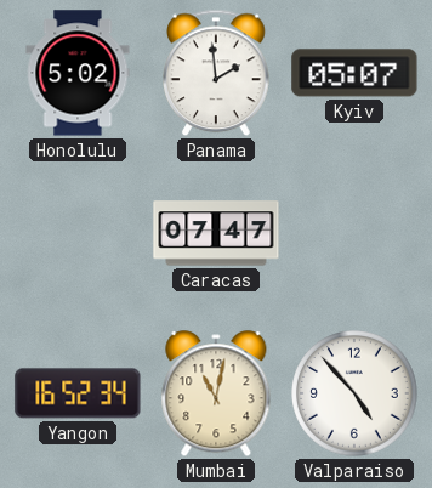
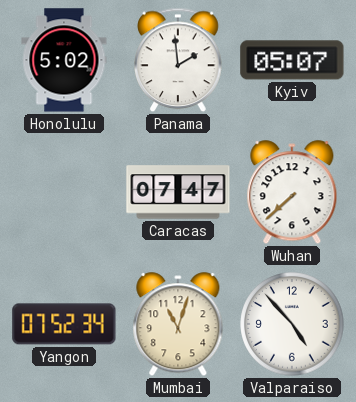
Wuhan: none -> 7:38 (292, 193)
Yangon: 16:52 -> 07:52 (64, 324)
Mumbai: 11:02 -> 11:03 (178, 325)
